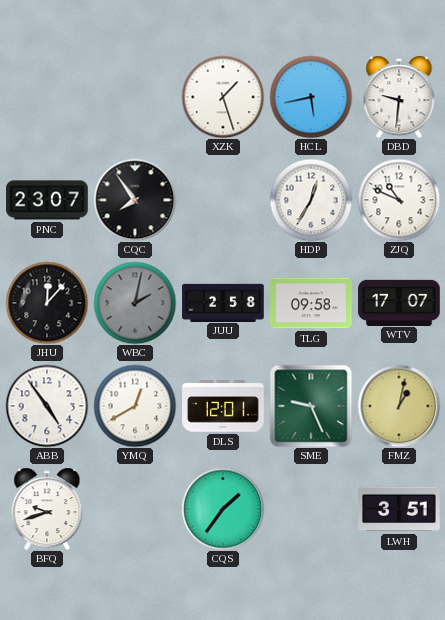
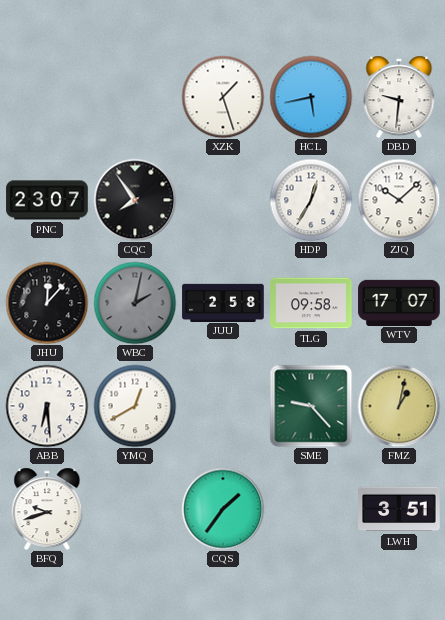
ZJQ: 10:49 -> 10:08 (399, 200)
ABB: 4:54 -> 6:29 (47, 406)
DLS: 12:01 -> none (223, 406)
SME: 9:26 -> 9:23 (311, 406)
